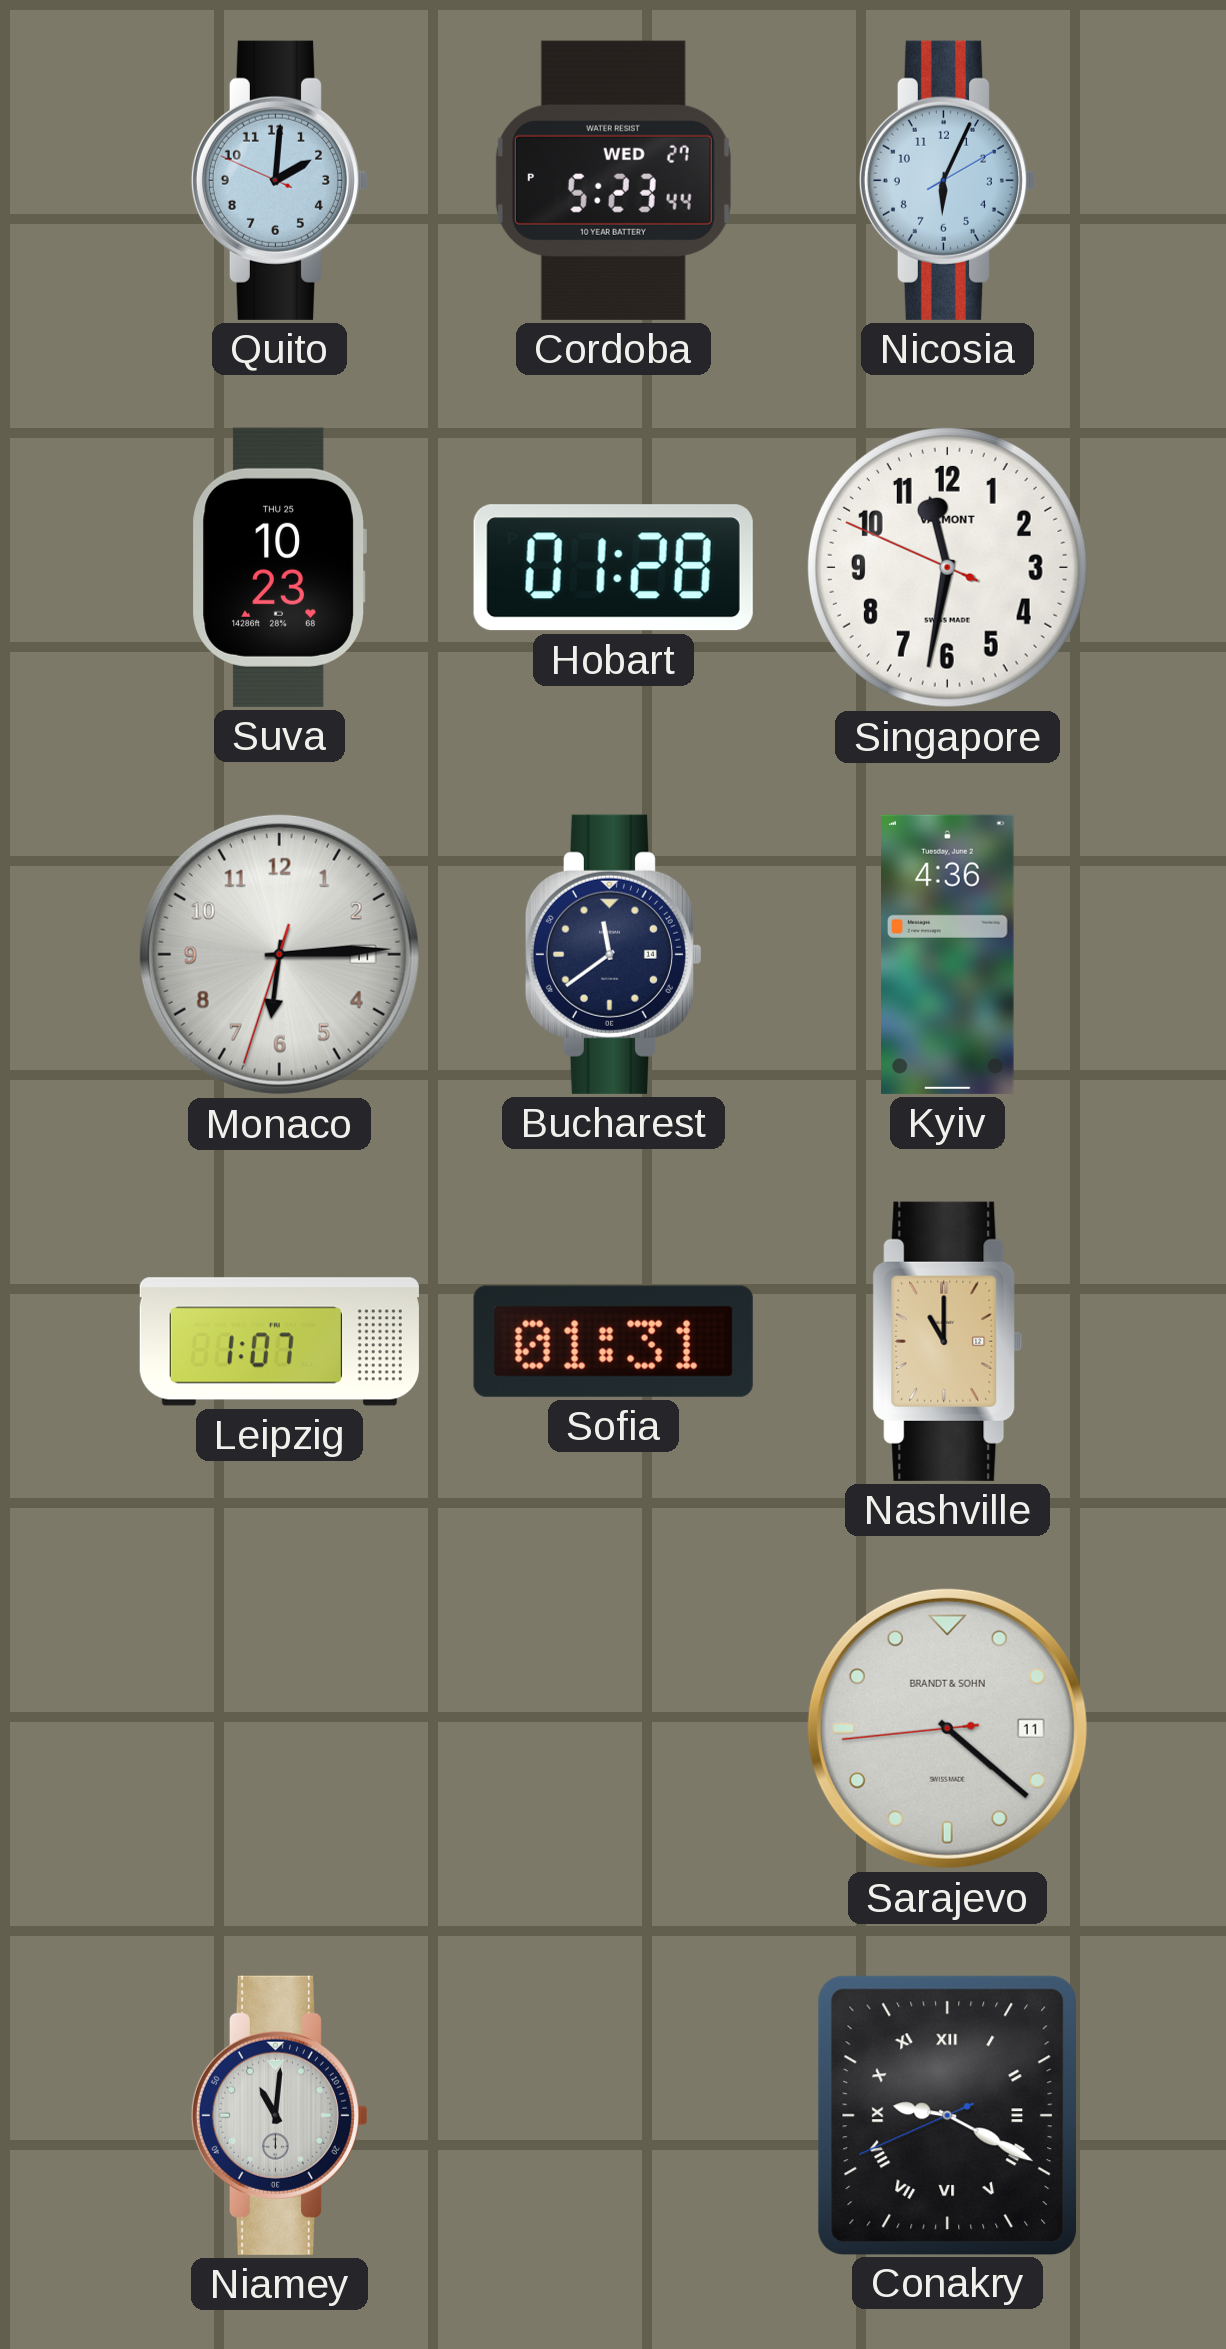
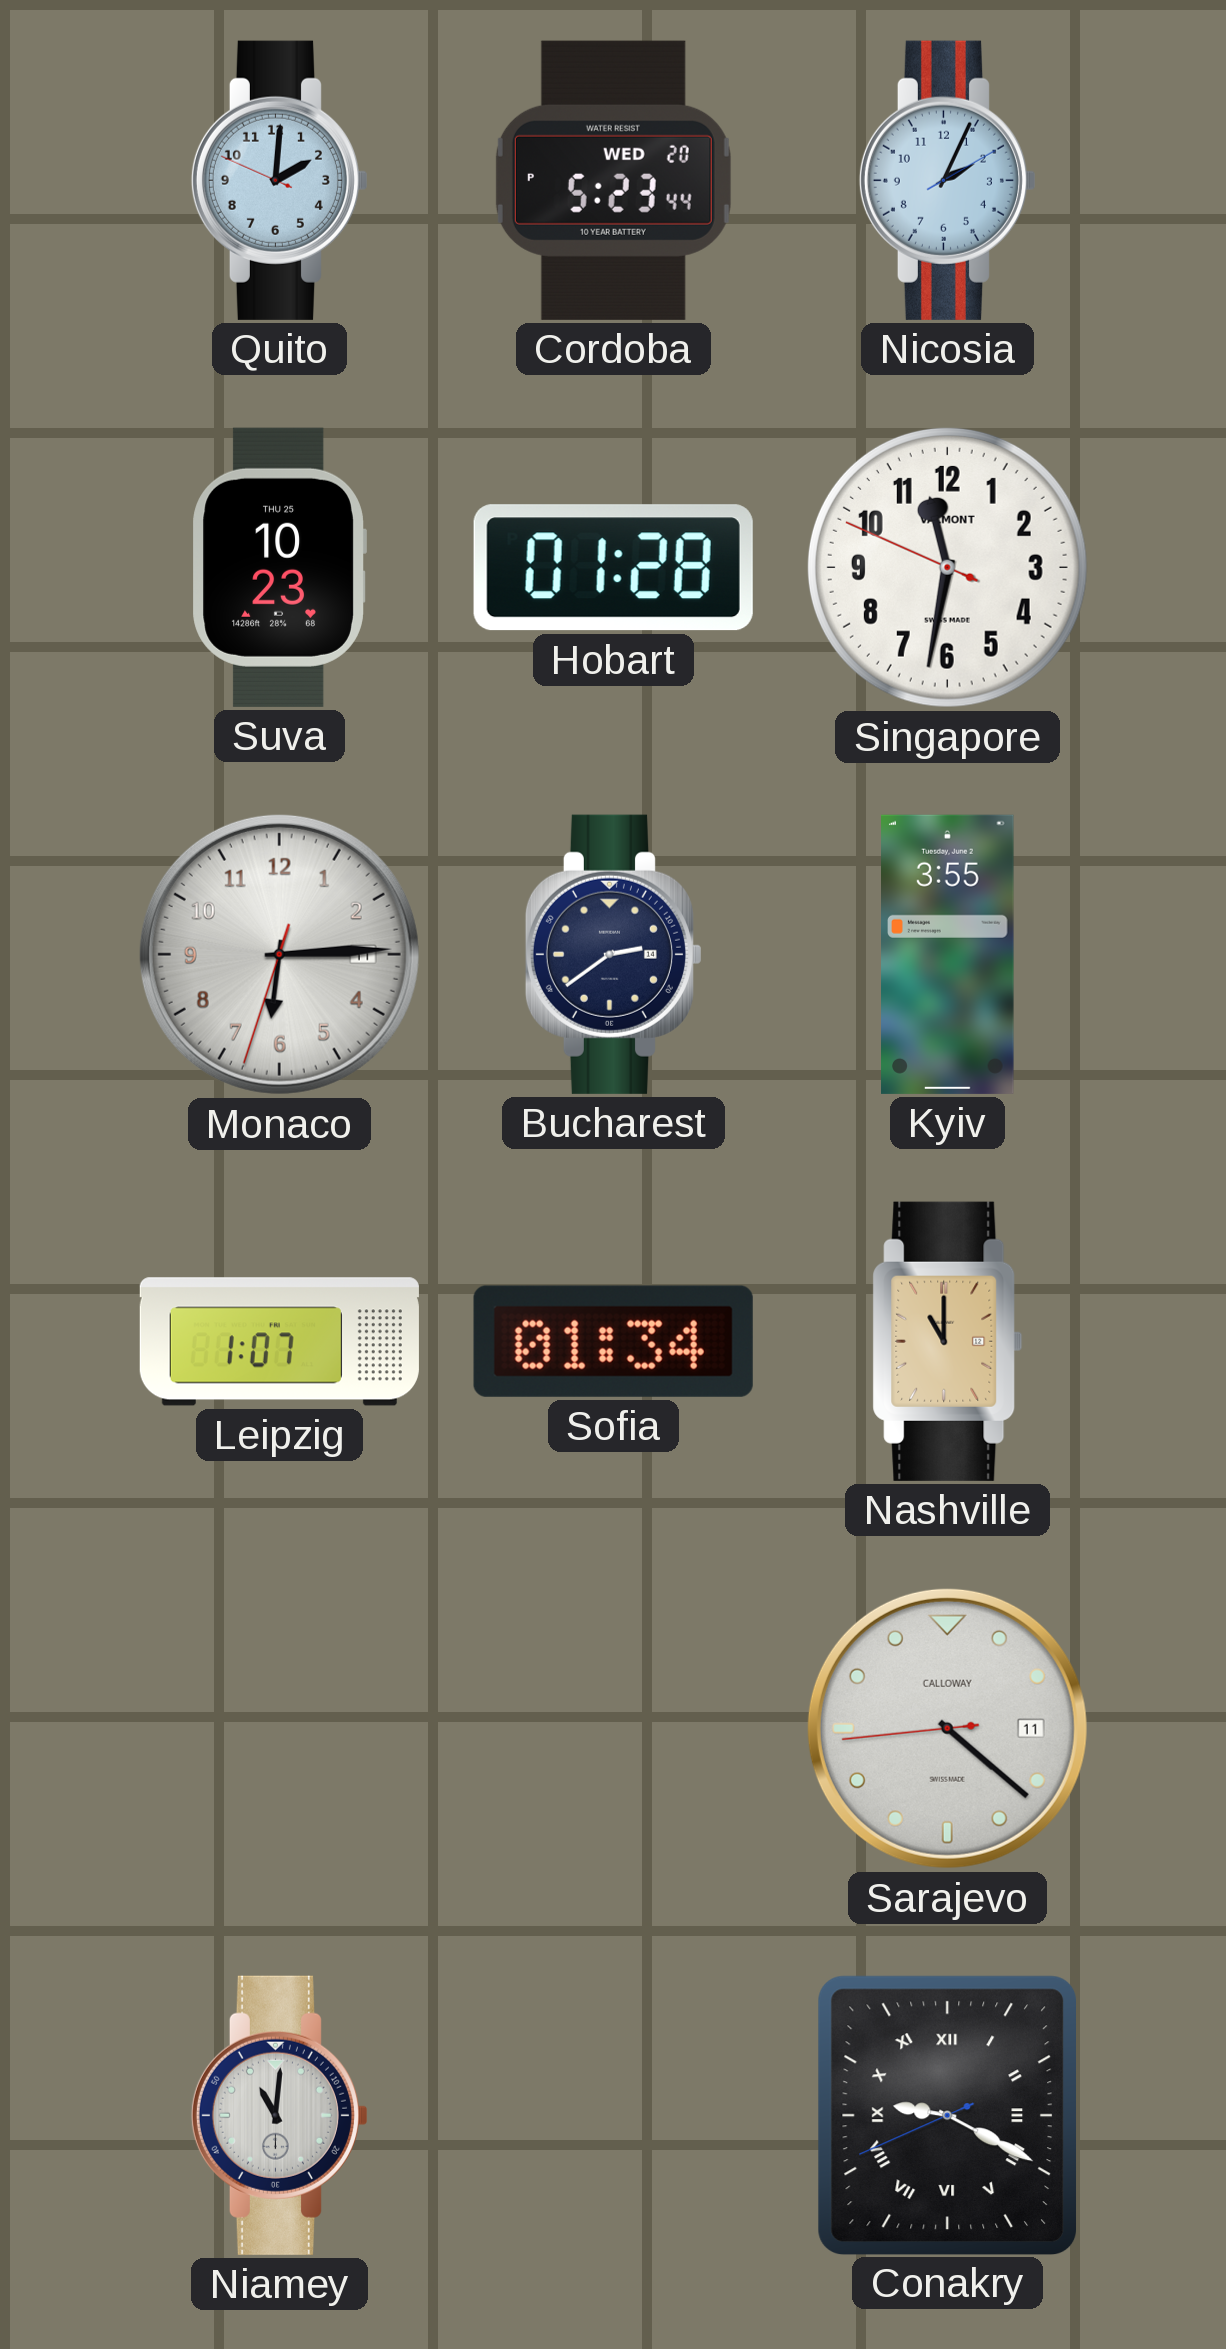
Cordoba date: WED 27 -> WED 20 (613, 180)
Nicosia: 6:04 -> 2:04 (947, 180)
Bucharest: 11:39 -> 2:39 (613, 954)
Kyiv: 4:36 -> 3:55 (948, 954)
Sofia: 01:31 -> 01:34 (613, 1341)
Sarajevo brand: BRANDT & SOHN -> CALLOWAY (947, 1728)
